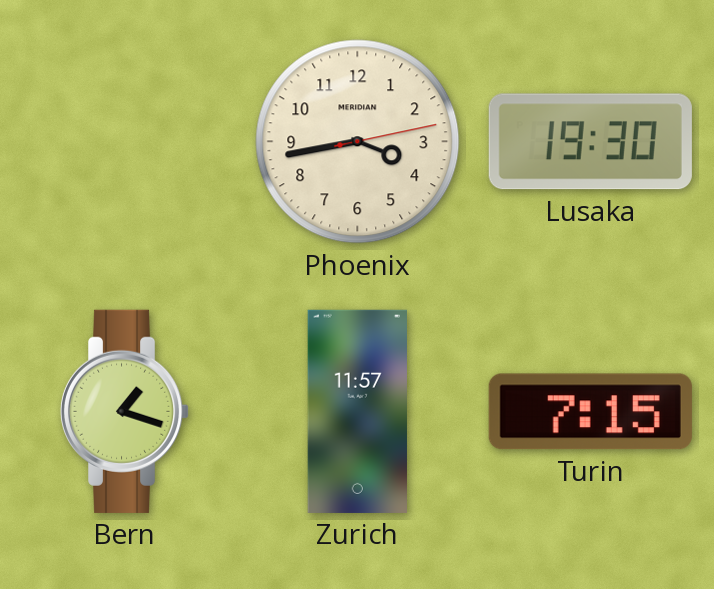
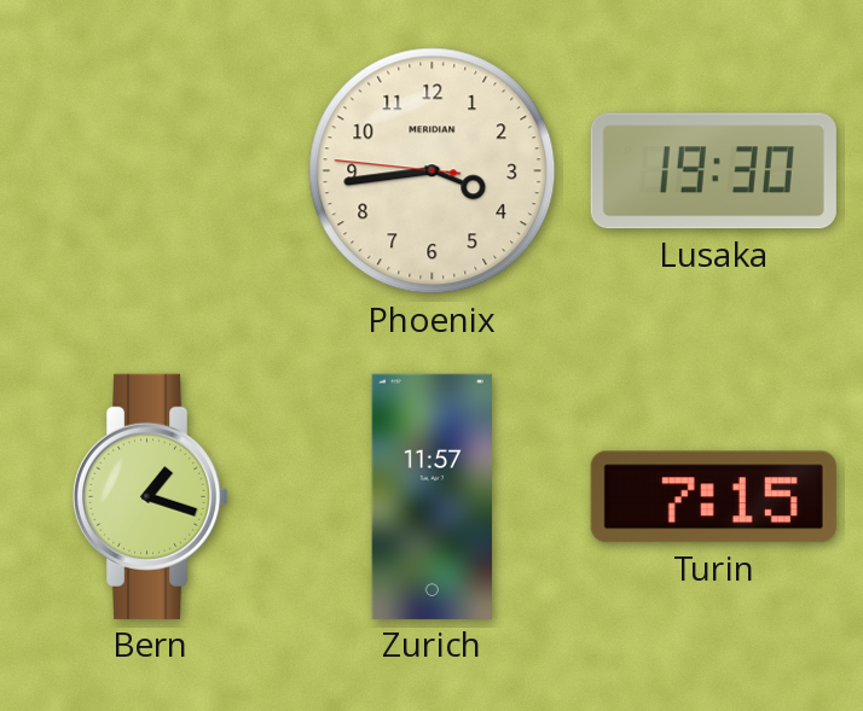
Phoenix: 3:43:13 -> 3:43:46 (433, 171)
